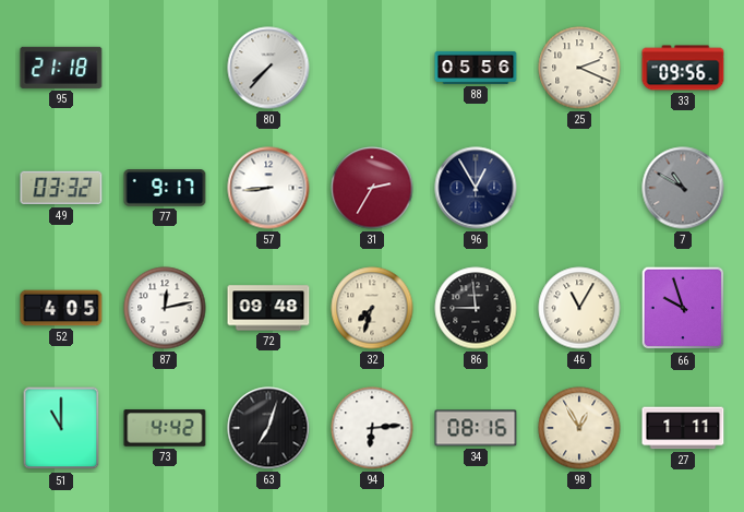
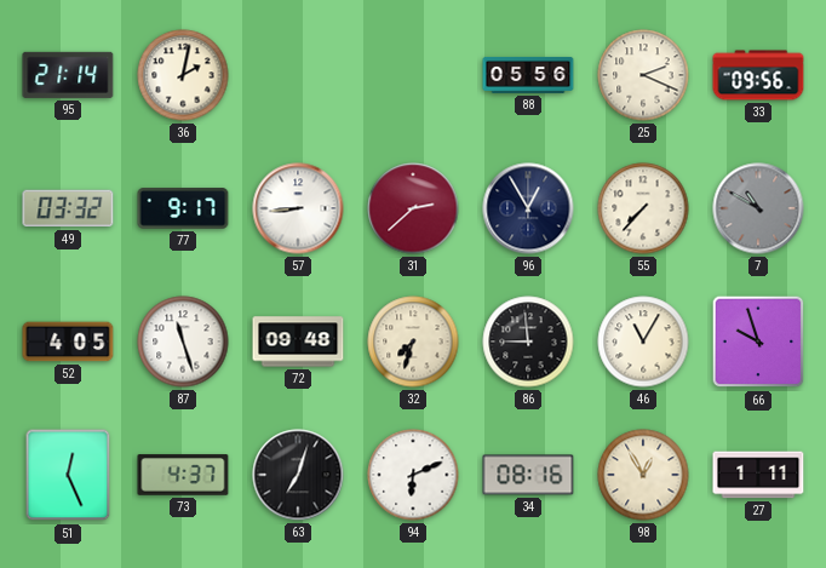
95: 21:18 -> 21:14 (68, 75)
36: none -> 2:02 (183, 75)
80: 7:37 -> none (268, 68)
31: 2:35 -> 2:38 (413, 208)
55: none -> 7:37 (643, 208)
87: 12:13 -> 11:27 (183, 342)
51: 11:00 -> 12:26 (68, 475)
73: 4:42 -> 4:37 (183, 475)
94: 6:14 -> 6:11 (413, 475)
